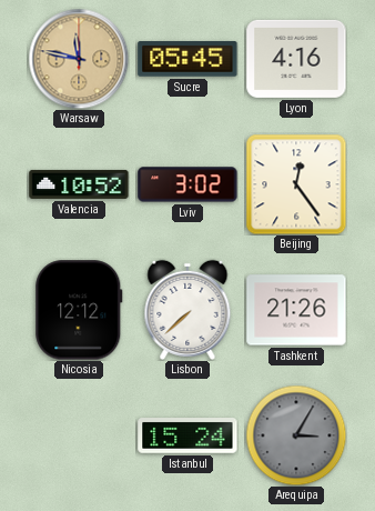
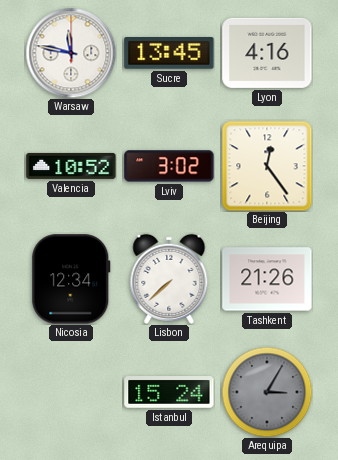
Warsaw dial: champagne -> white (71, 53)
Sucre: 05:45 -> 13:45 (169, 54)
Nicosia: 12:12 -> 12:34 (71, 279)
